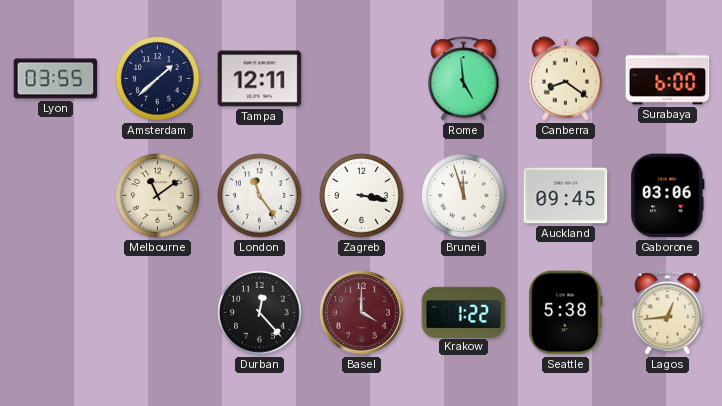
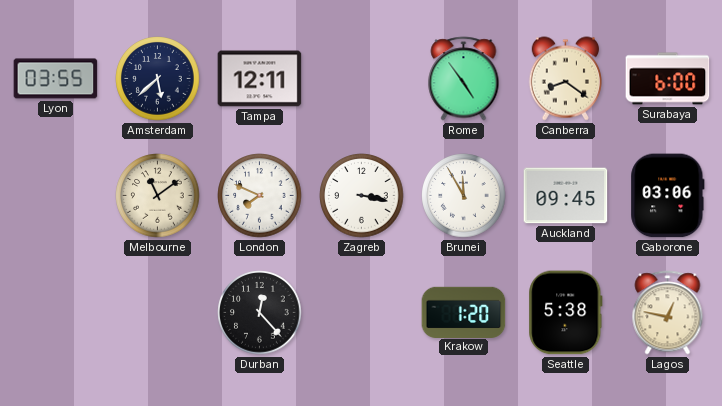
Amsterdam: 1:38 -> 5:38 (158, 79)
Rome: 4:59 -> 4:54 (464, 79)
London: 11:24 -> 7:49 (260, 196)
Brunei: 11:57 -> 11:55 (464, 196)
Basel: 4:00 -> none (362, 313)
Krakow: 1:22 -> 1:20 (464, 312)
Lagos: 12:44 -> 12:47 (668, 313)
